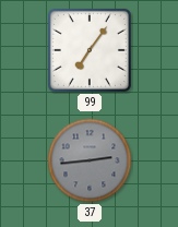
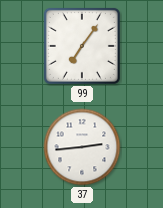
37 dial: grey -> white (82, 147)
